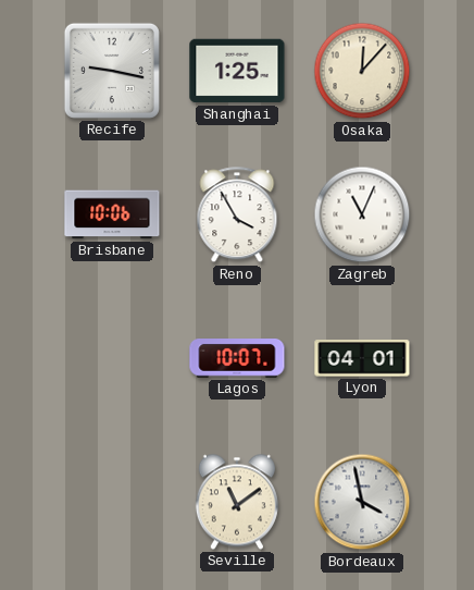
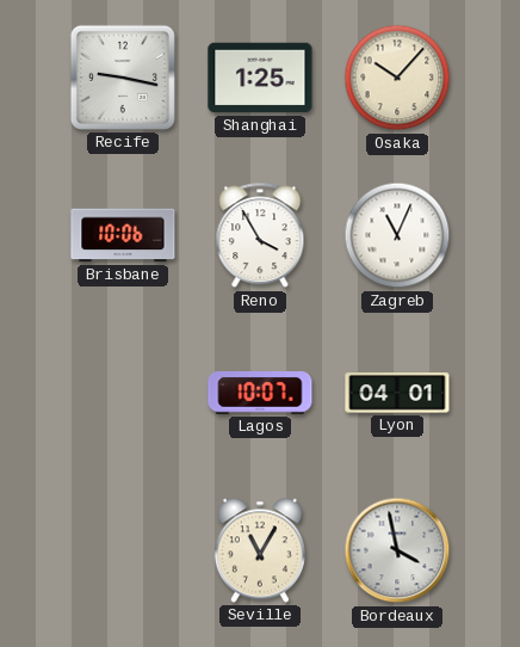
Osaka: 12:07 -> 10:07 (397, 78)
Seville: 11:09 -> 11:05 (260, 550)
